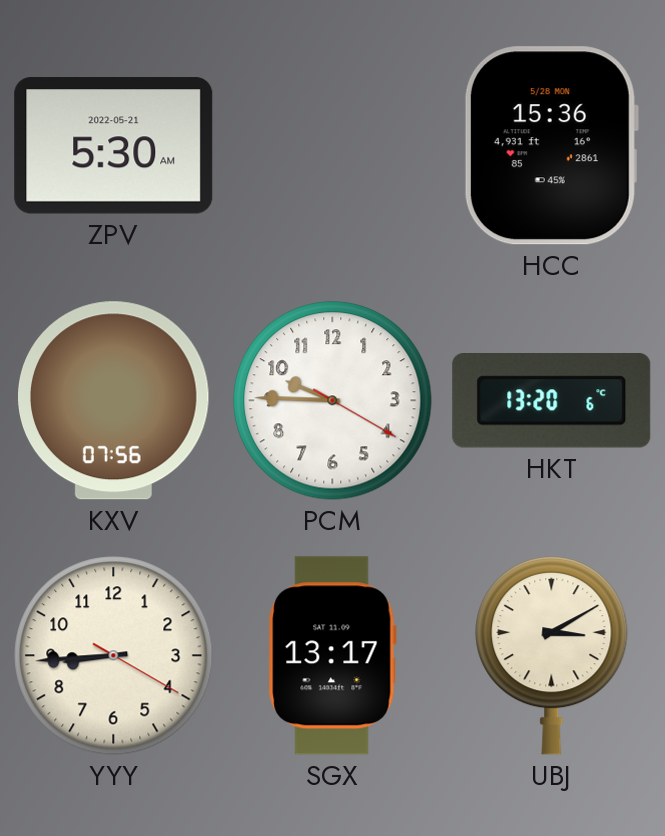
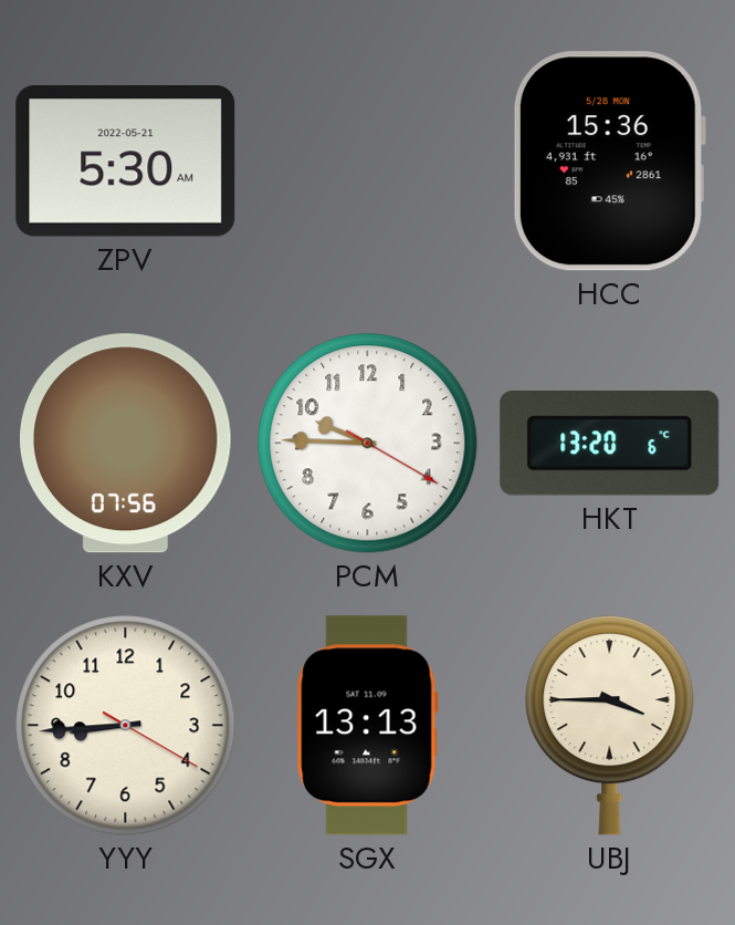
SGX: 13:17 -> 13:13 (367, 726)
UBJ: 3:10 -> 3:45 (610, 725)
